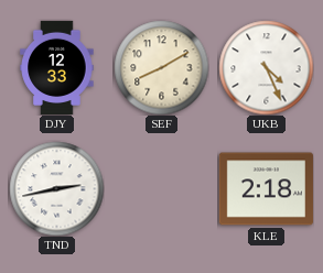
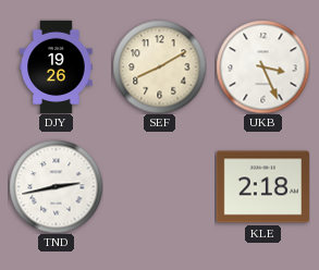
DJY: 12:33 -> 19:26 (57, 66)
UKB: 4:26 -> 3:26 (262, 66)
